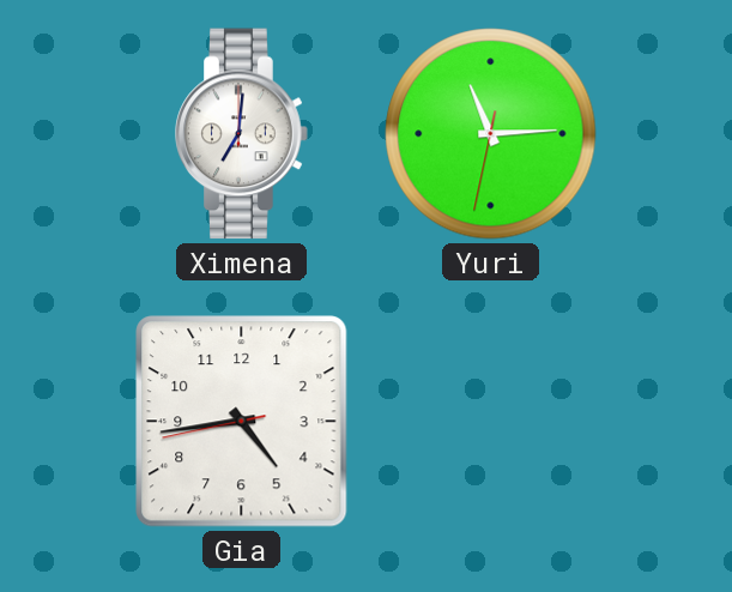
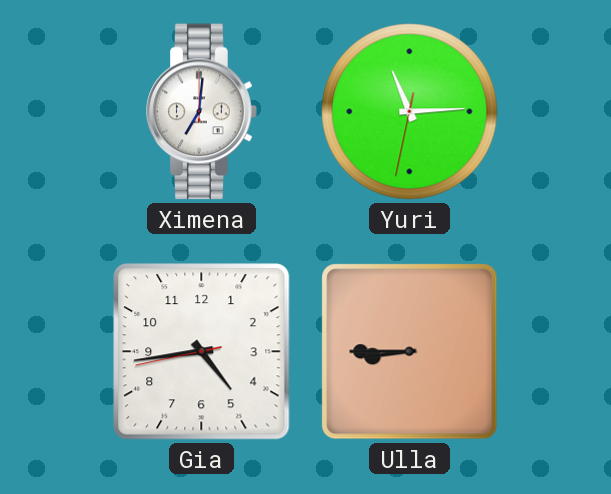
Ulla: none -> 8:45 (410, 352)
